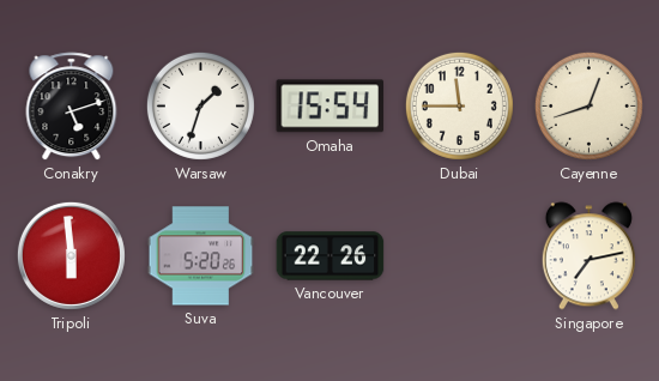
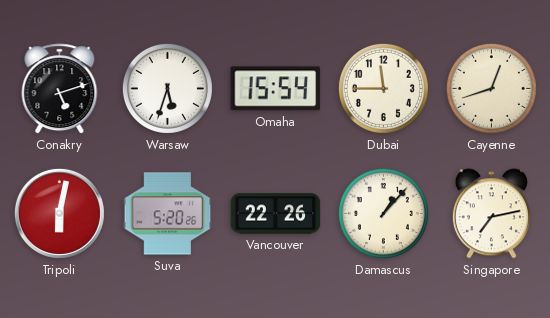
Warsaw: 1:33 -> 5:33 (167, 88)
Tripoli: 5:59 -> 6:02 (59, 213)
Damascus: none -> 1:07 (383, 213)
